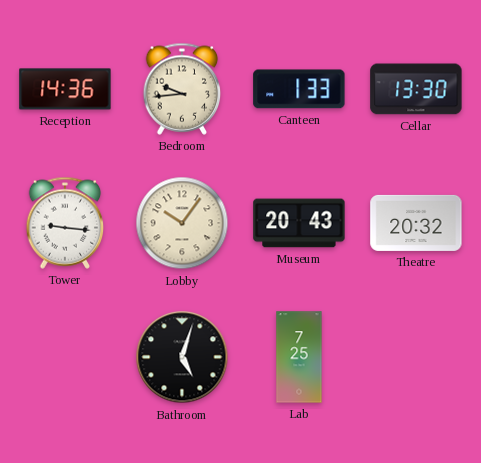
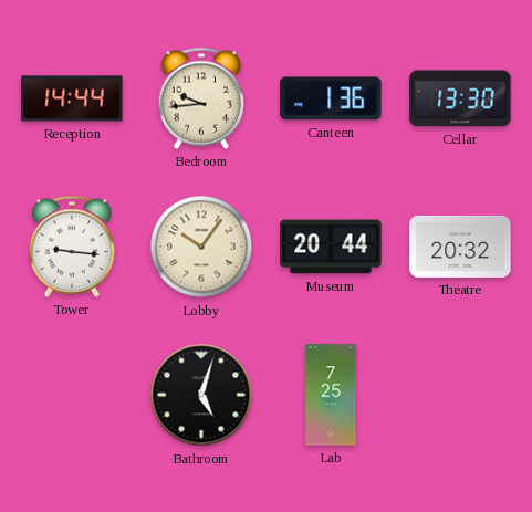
Reception: 14:36 -> 14:44 (72, 98)
Canteen: 1:33 -> 1:36 (331, 98)
Museum: 20:43 -> 20:44 (331, 247)
